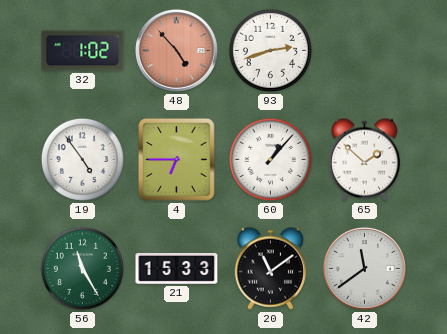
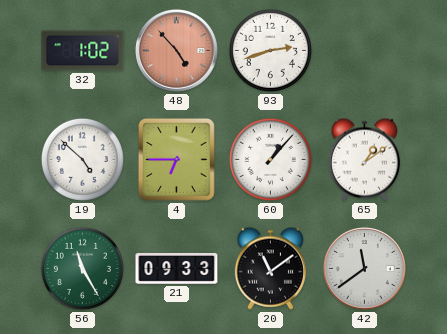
19: 4:54 -> 4:52 (82, 159)
65: 1:52 -> 1:09 (364, 159)
21: 15:33 -> 09:33 (177, 269)
